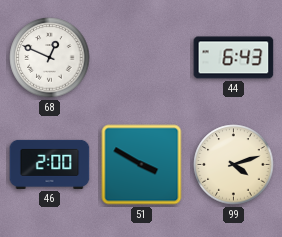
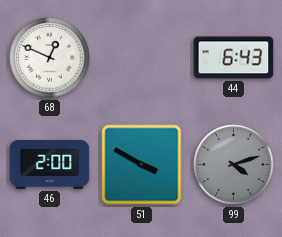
99 dial: cream -> grey (234, 165)
